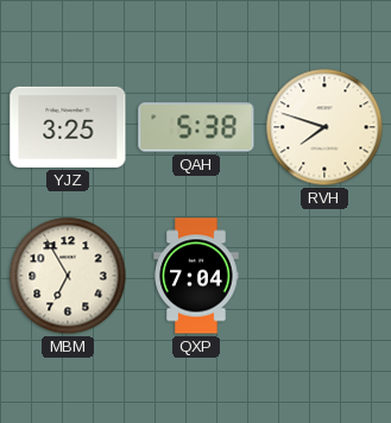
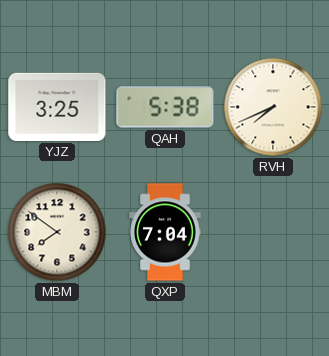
RVH: 7:48 -> 7:41 (273, 107)
MBM: 6:55 -> 7:51 (57, 232)
